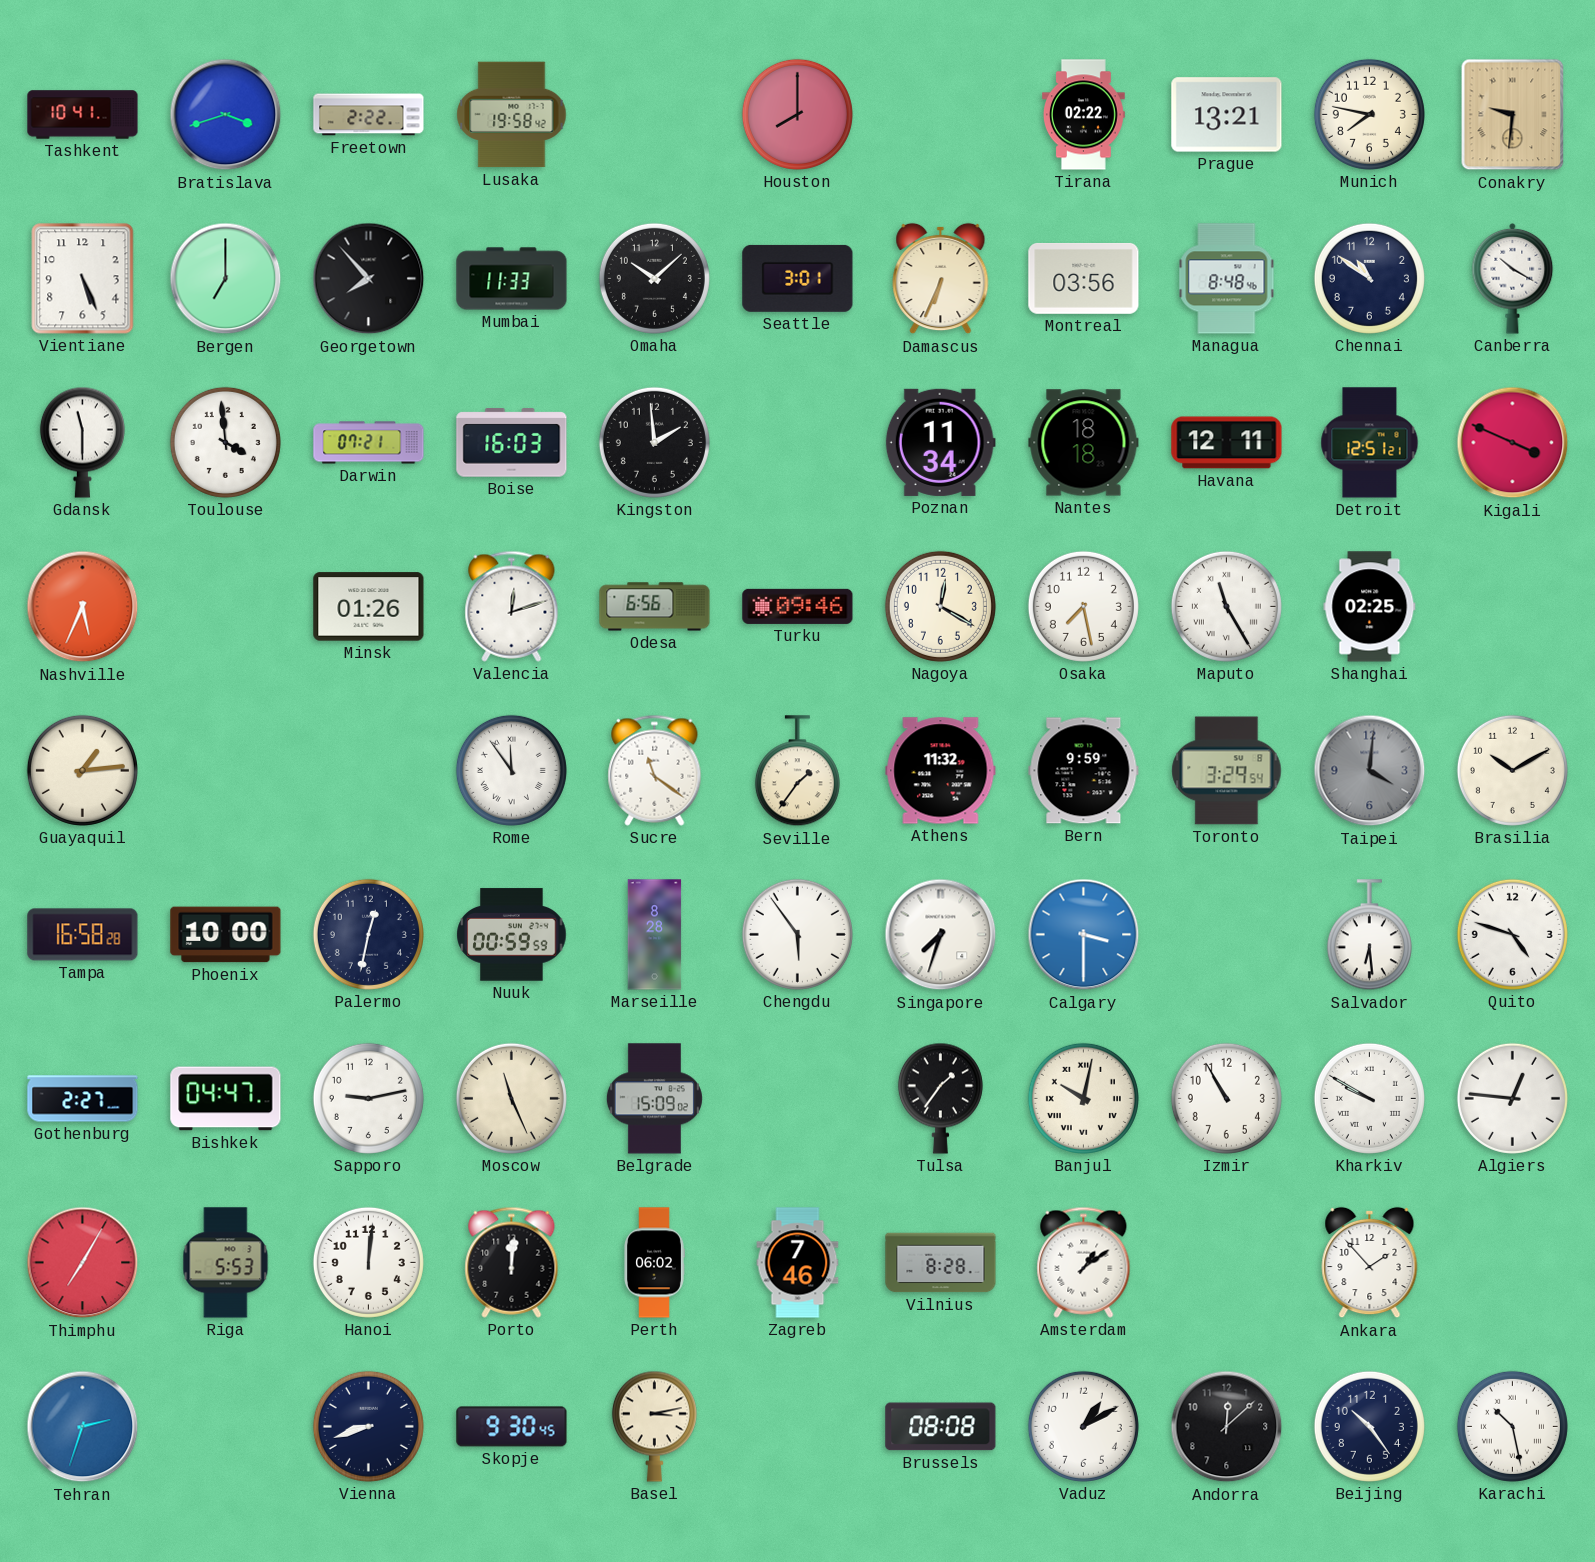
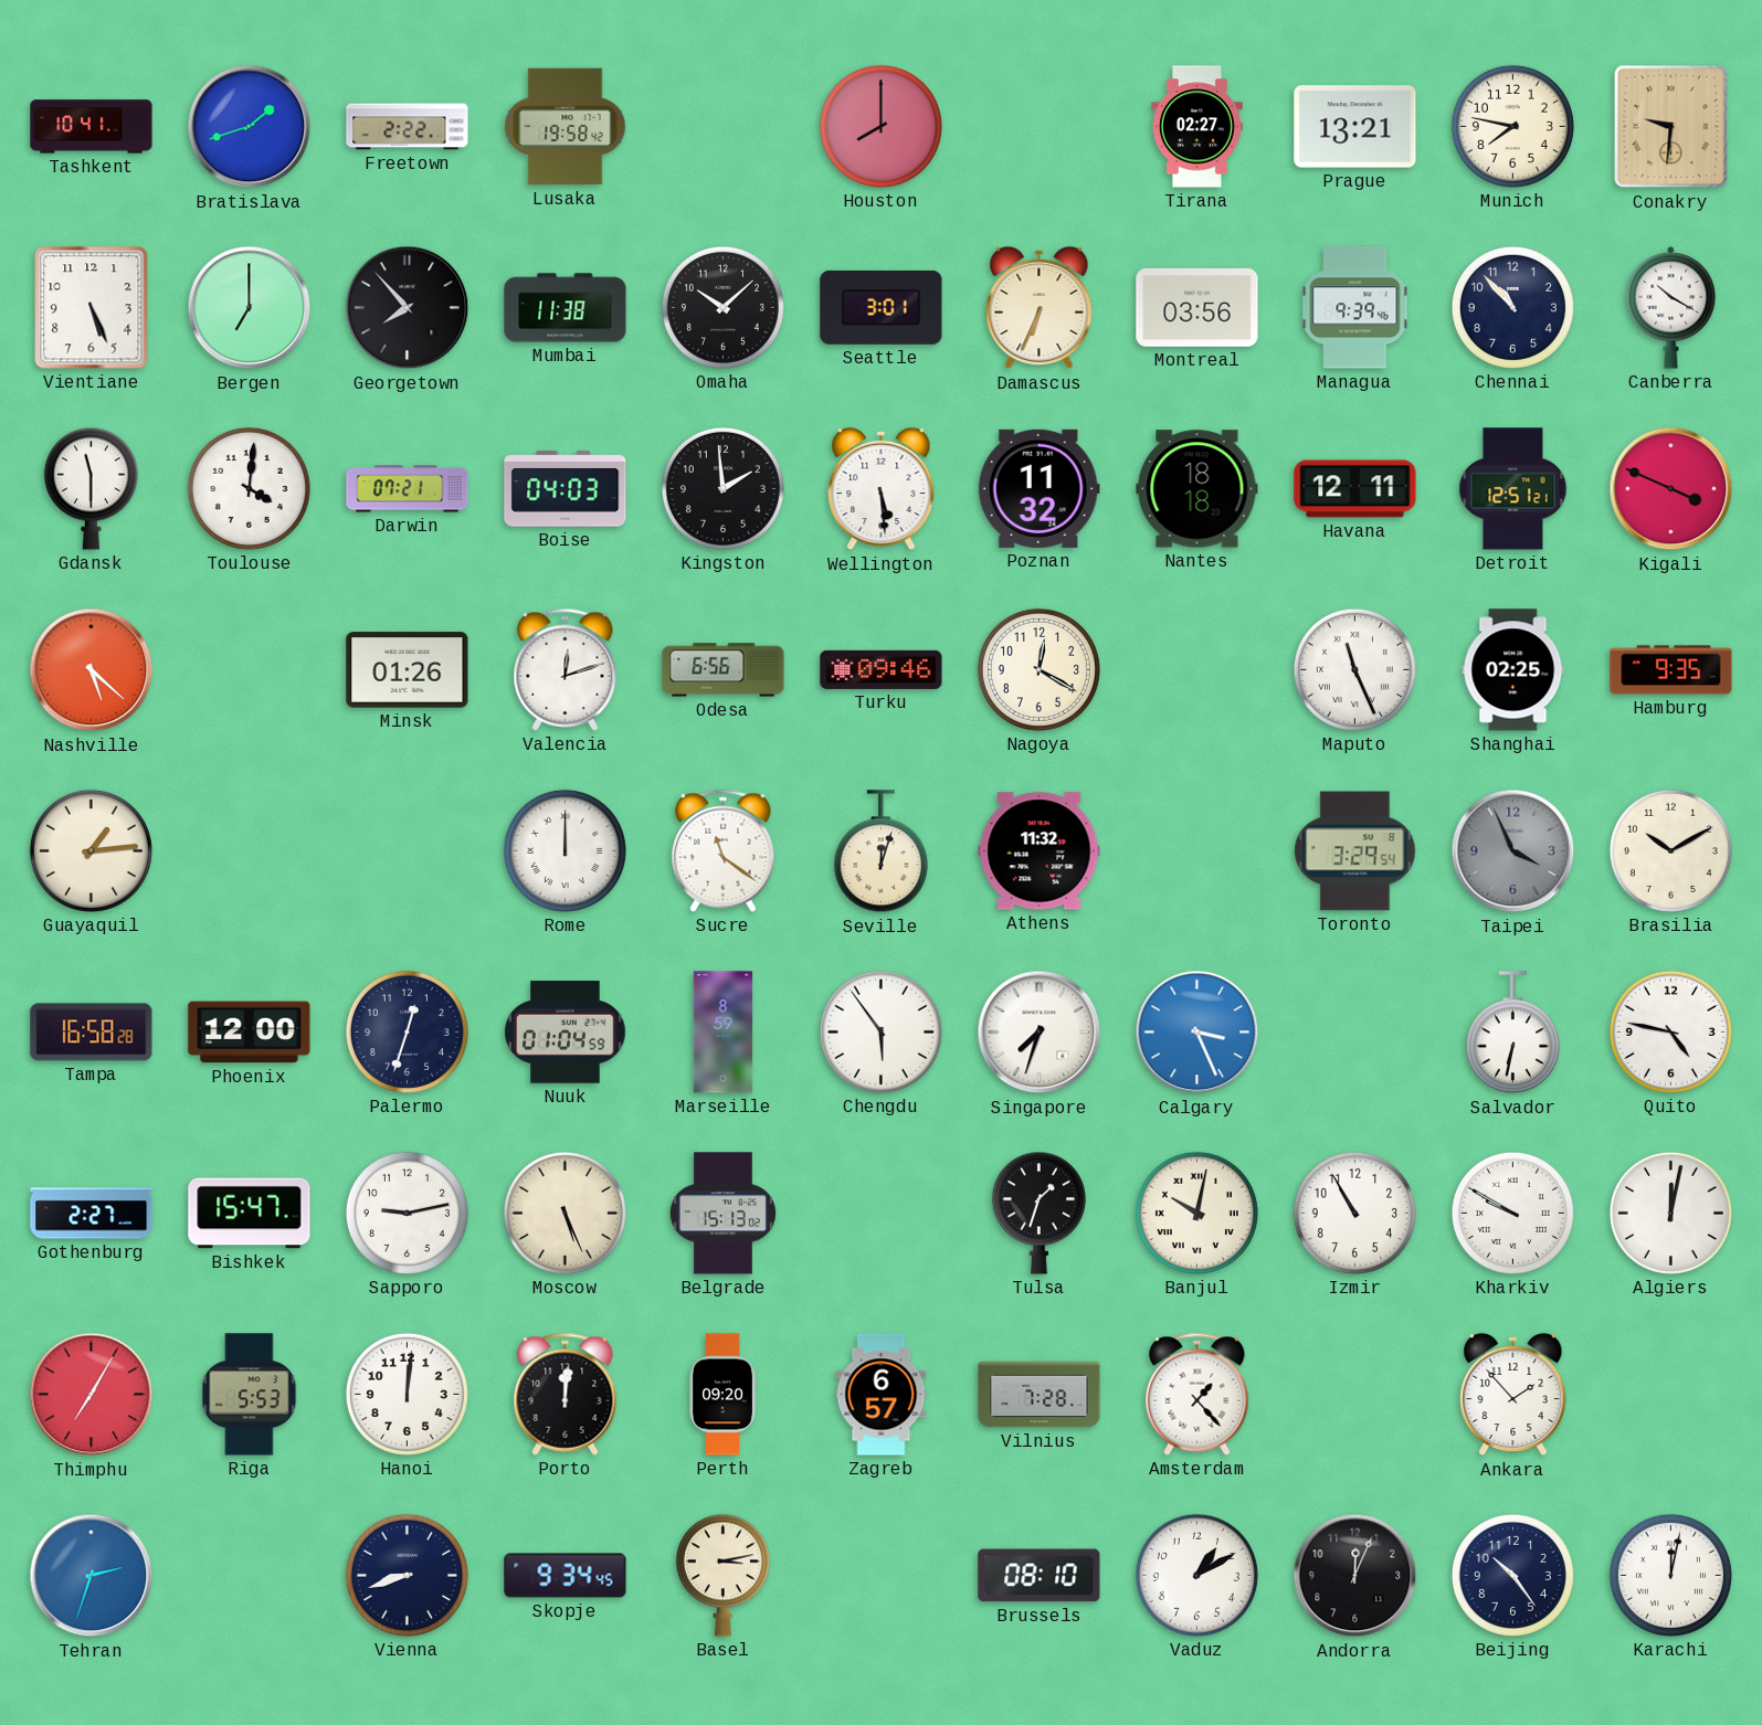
Bratislava: 3:42 -> 1:42 (250, 127)
Tirana: 02:22 -> 02:27 (1196, 127)
Mumbai: 11:33 -> 11:38 (566, 308)
Managua: 8:48 -> 9:39 (1355, 308)
Chennai: 10:51 -> 10:53 (1512, 307)
Toulouse: 3:59 -> 4:01 (249, 488)
Boise: 16:03 -> 04:03 (566, 489)
Wellington: none -> 5:29 (882, 489)
Poznan: 11:34 -> 11:32 (1038, 488)
Nashville: 5:34 -> 5:22 (92, 670)
Osaka: 7:28 -> none (1083, 606)
Maputo: 11:25 -> 11:26 (1354, 669)
Hamburg: none -> 9:35 (1671, 670)
Rome: 11:54 -> 12:00 (565, 850)
Seville: 1:36 -> 12:03 (880, 851)
Bern: 9:59 -> none (1084, 771)
Taipei: 4:01 -> 3:56 (1513, 851)
Phoenix: 10:00 -> 12:00 (250, 1033)
Palermo: 12:32 -> 12:33 (407, 1031)
Nuuk: 00:59 -> 01:04 (566, 1033)
Marseille: 8:28 -> 8:59 (724, 1033)
Calgary: 3:30 -> 3:26 (1197, 1033)
Salvador: 6:29 -> 6:32 (1512, 1033)
Quito: 4:48 -> 4:47 (1670, 1031)
Bishkek: 04:47 -> 15:47 (250, 1214)
Moscow: 11:26 -> 5:26 (565, 1213)
Belgrade: 15:09 -> 15:13 (722, 1214)
Tulsa: 1:36 -> 1:33 (1038, 1213)
Algiers: 12:46 -> 12:02 (1670, 1213)
Perth: 06:02 -> 09:20 (722, 1395)
Zagreb: 7:46 -> 6:57 (882, 1395)
Vilnius: 8:28 -> 7:28 (1040, 1395)
Amsterdam: 1:09 -> 1:23 (1197, 1394)
Skopje: 9:30 -> 9:34 (566, 1576)
Brussels: 08:08 -> 08:10 (1040, 1576)
Andorra: 12:08 -> 12:04 (1355, 1576)
Karachi: 10:28 -> 12:02 (1670, 1575)
